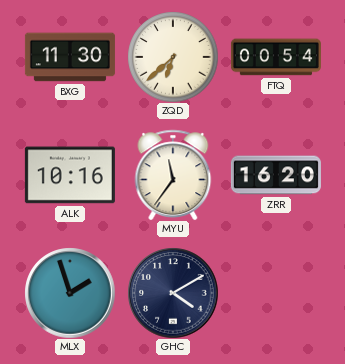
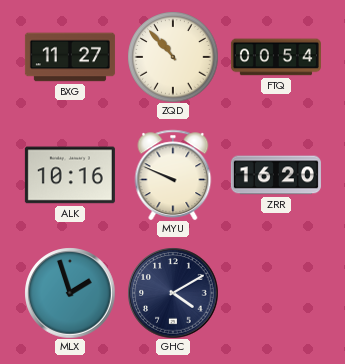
BXG: 11:30 -> 11:27 (70, 57)
ZQD: 6:38 -> 10:53 (173, 57)
MYU: 11:36 -> 9:49 (173, 175)
